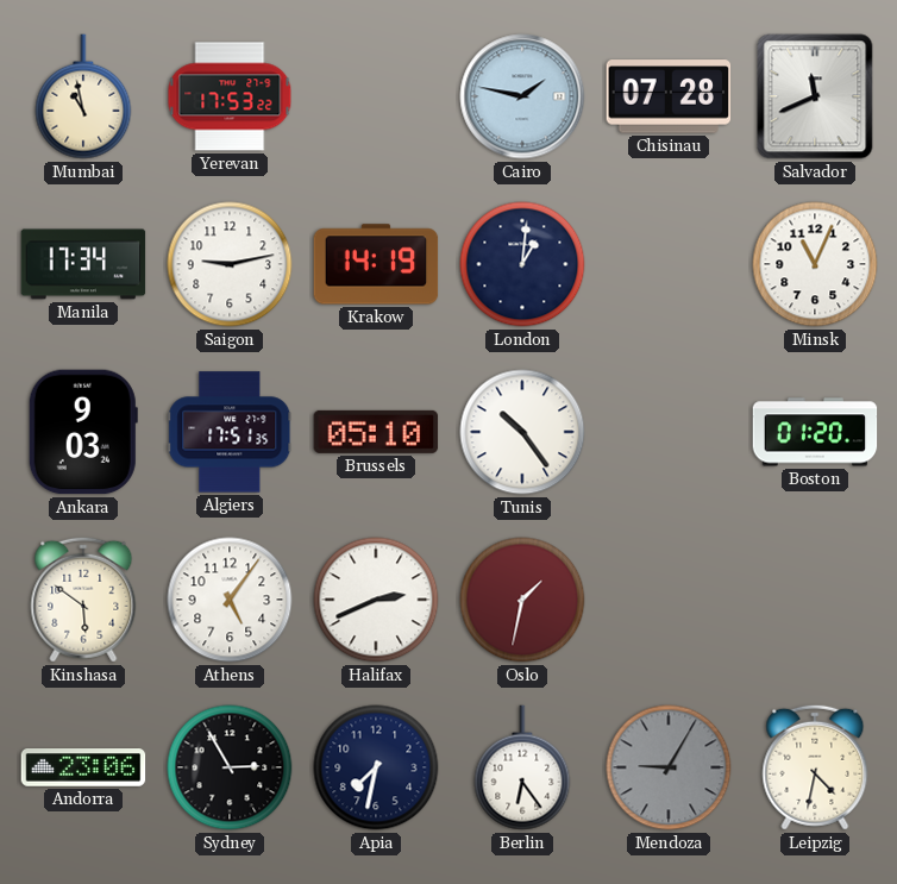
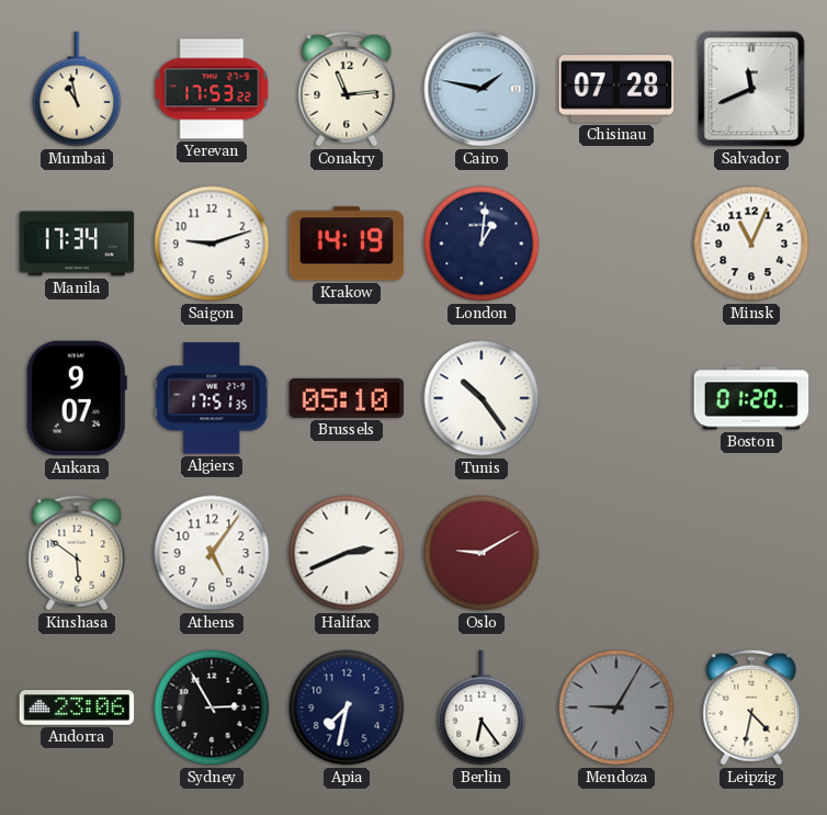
Conakry: none -> 11:14 (347, 89)
Saigon: 9:13 -> 9:12 (212, 244)
Ankara: 9:03 -> 9:07 (77, 398)
Oslo: 1:32 -> 9:10 (482, 553)
